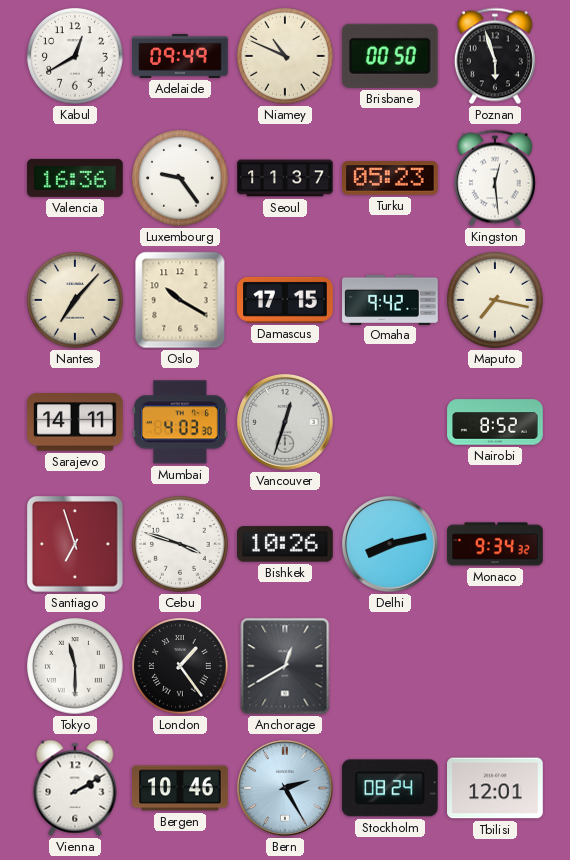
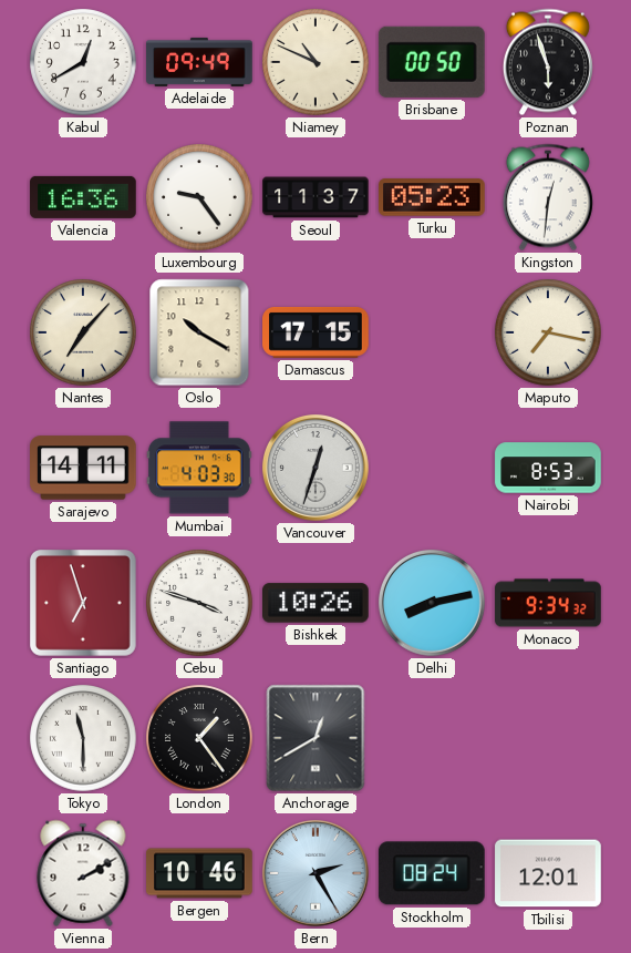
Kingston: 12:29 -> 12:31 (548, 197)
Omaha: 9:42 -> none (390, 299)
Nairobi: 8:52 -> 8:53 (548, 468)
